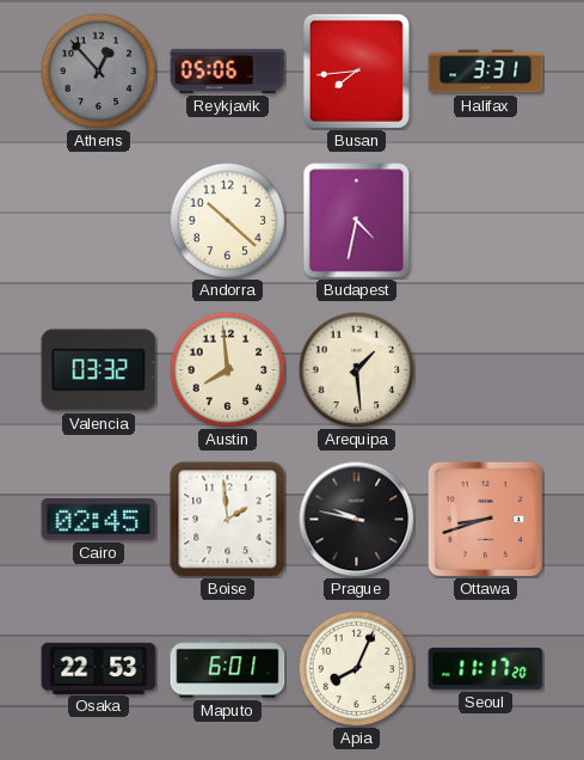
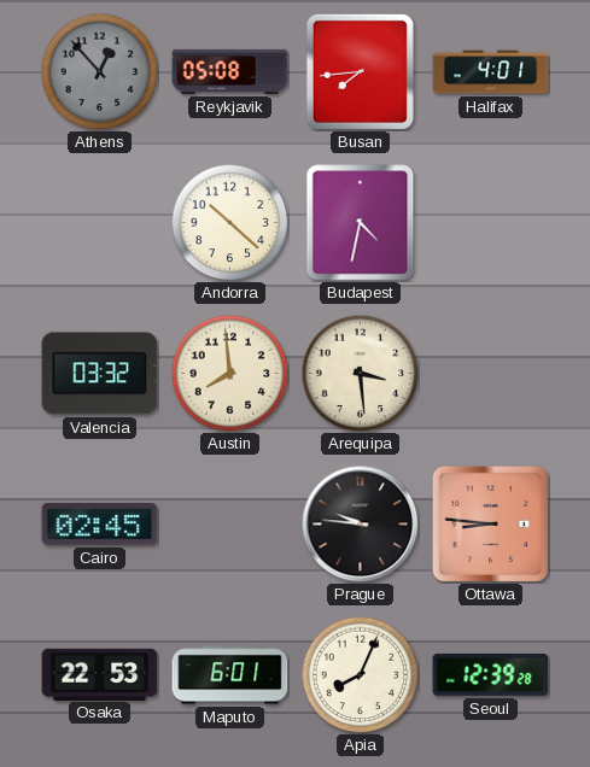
Reykjavik: 05:06 -> 05:08 (230, 71)
Halifax: 3:31 -> 4:01 (491, 72)
Arequipa: 1:29 -> 3:29 (360, 373)
Boise: 1:59 -> none (228, 520)
Prague: 9:47 -> 9:46 (361, 525)
Ottawa: 8:42 -> 8:46 (490, 523)
Seoul: 11:17 -> 12:39 (491, 674)
